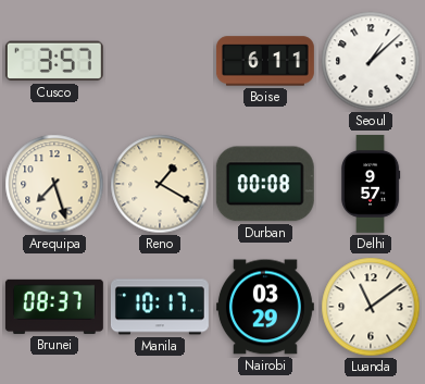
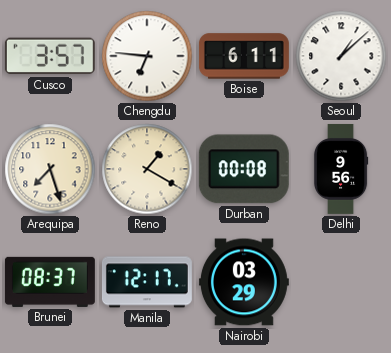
Chengdu: none -> 6:46 (147, 56)
Delhi: 9:57 -> 9:56 (341, 169)
Manila: 10:17 -> 12:17 (147, 282)
Luanda: 11:09 -> none (371, 307)
